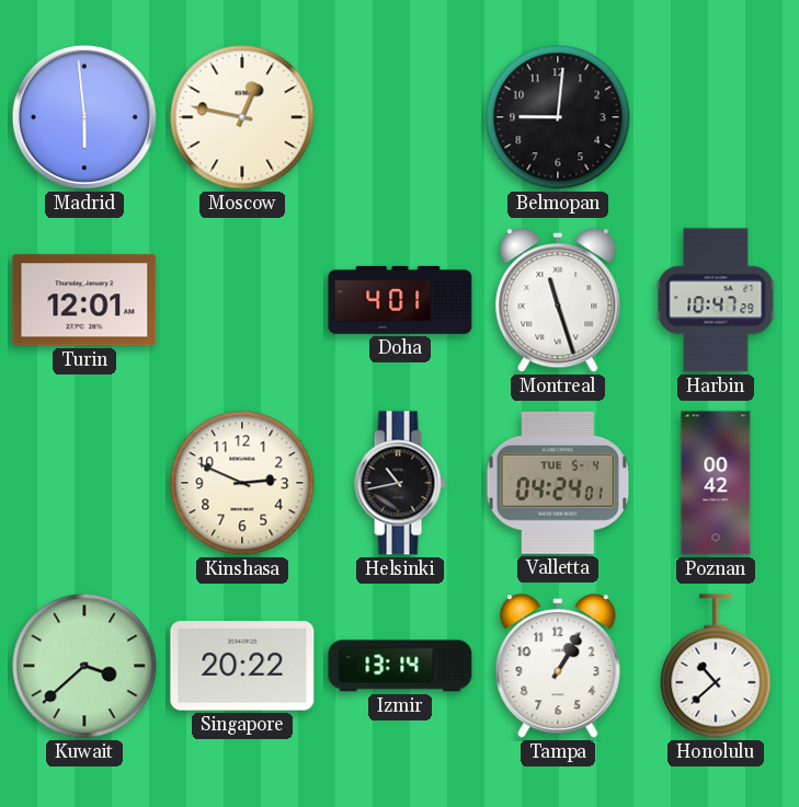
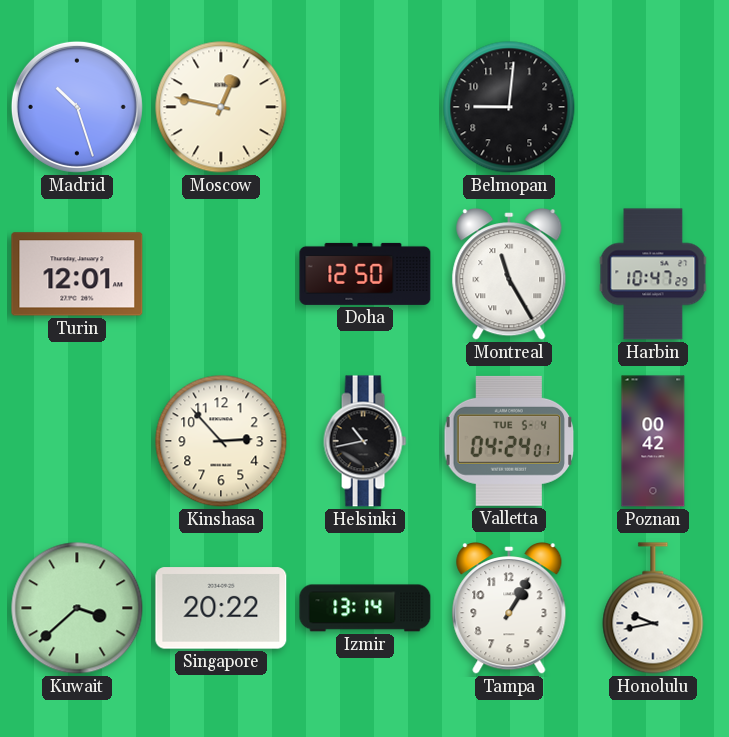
Madrid: 5:59 -> 10:27 (77, 107)
Doha: 4:01 -> 12:50 (365, 274)
Montreal: 11:27 -> 11:25 (509, 275)
Kinshasa: 2:49 -> 2:53 (221, 441)
Honolulu: 10:38 -> 9:43 (653, 608)
